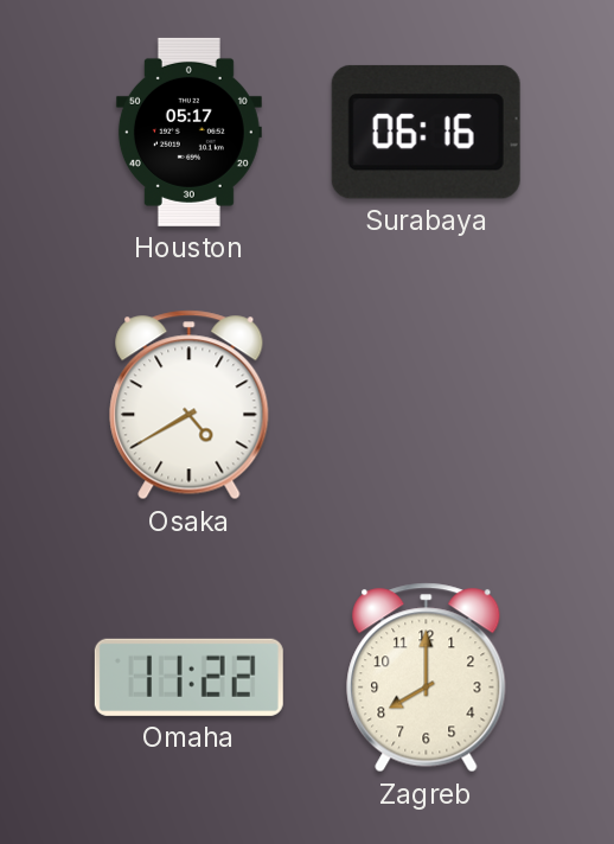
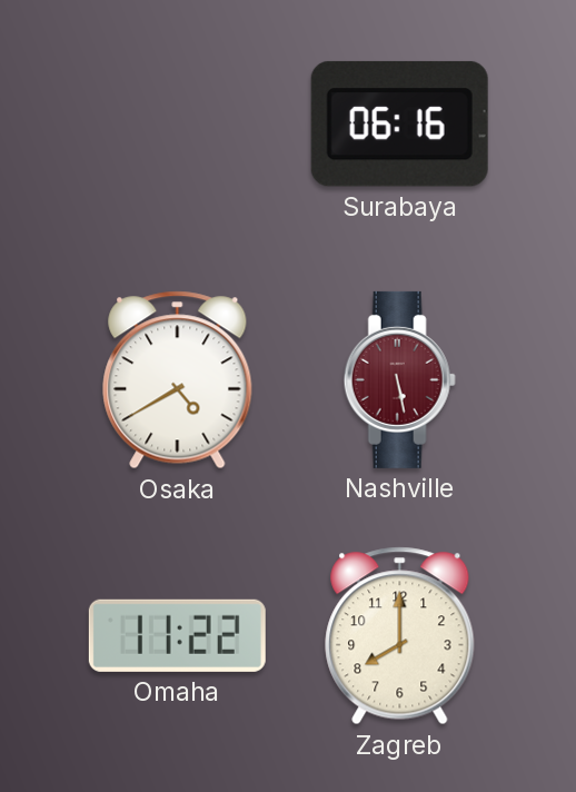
Houston: 05:17 -> none (188, 132)
Nashville: none -> 5:28 (399, 379)
